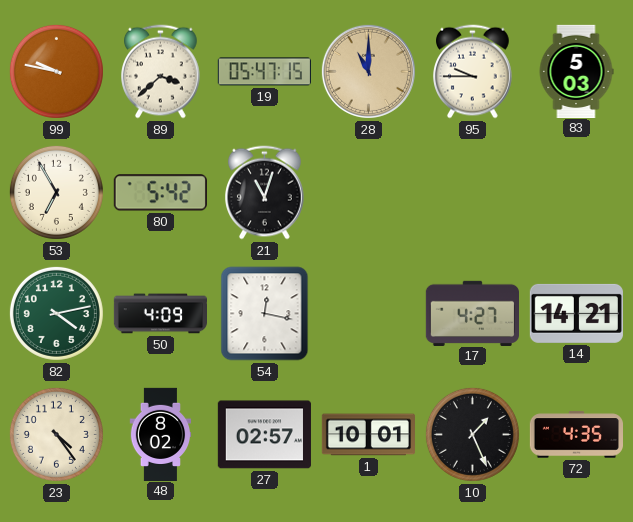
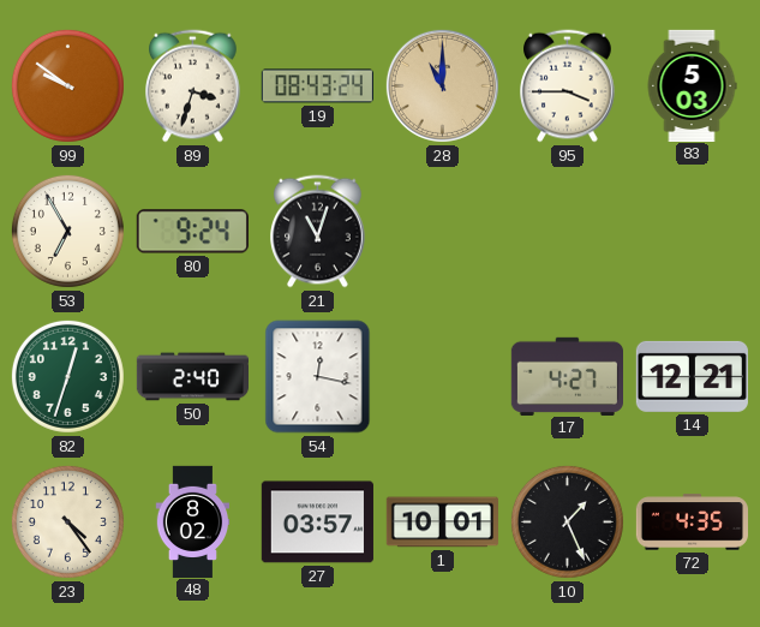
99: 9:47 -> 9:51 (67, 85)
89: 3:38 -> 3:33 (193, 86)
19: 05:47 -> 08:43 (317, 86)
95: 9:45 -> 3:45 (568, 86)
80: 5:42 -> 9:24 (192, 232)
82: 4:13 -> 12:33 (67, 376)
50: 4:09 -> 2:40 (192, 377)
14: 14:21 -> 12:21 (692, 376)
27: 02:57 -> 03:57 (317, 522)
